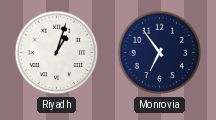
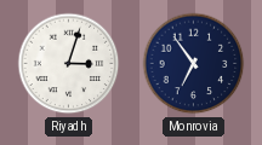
Riyadh: 1:03 -> 3:03 (69, 64)
